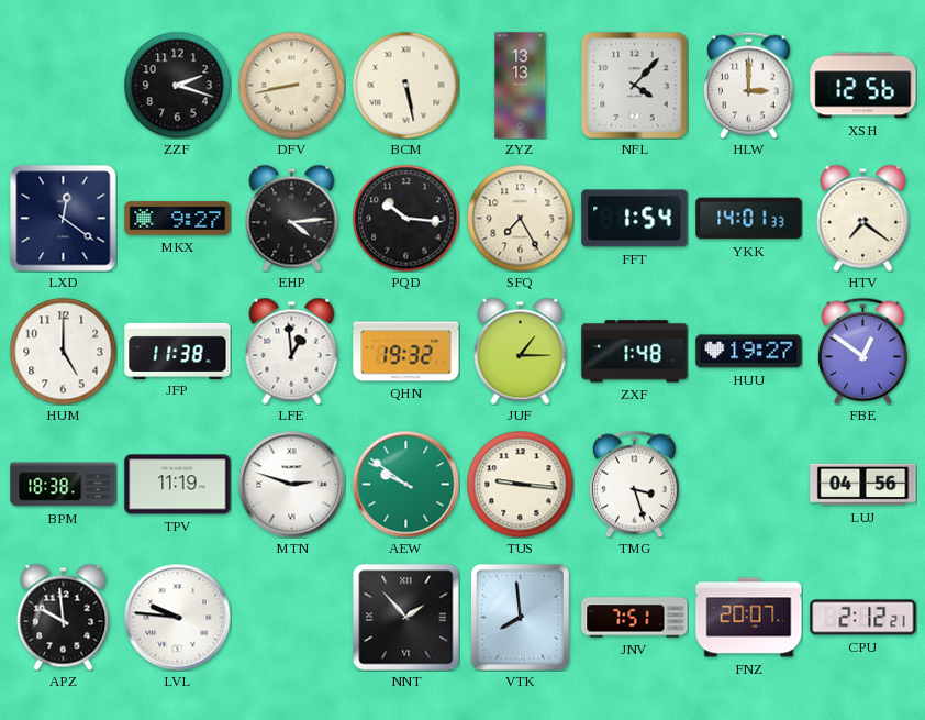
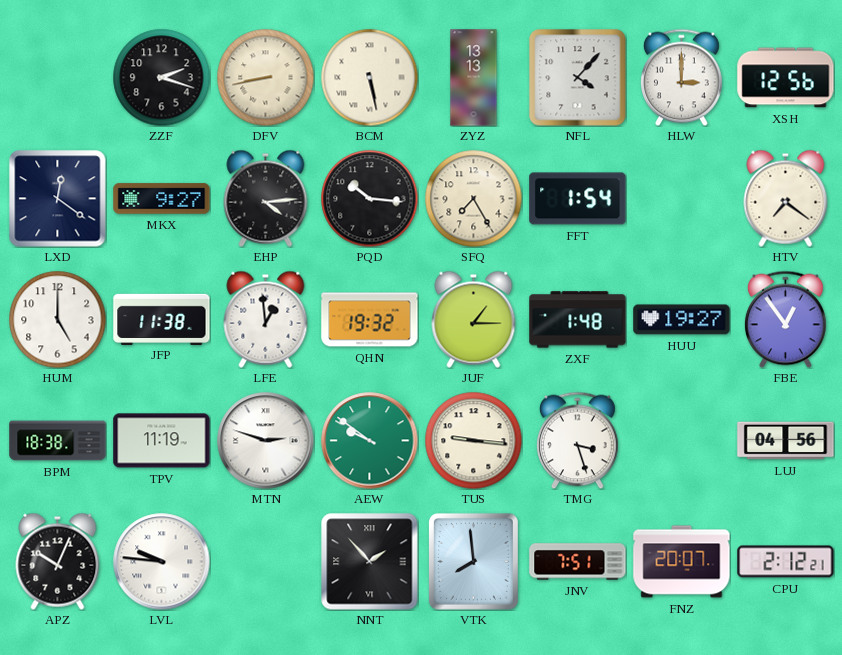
YKK: 14:01 -> none (749, 219)
FBE: 12:51 -> 12:54 (786, 319)
APZ: 9:59 -> 10:04 (58, 561)
